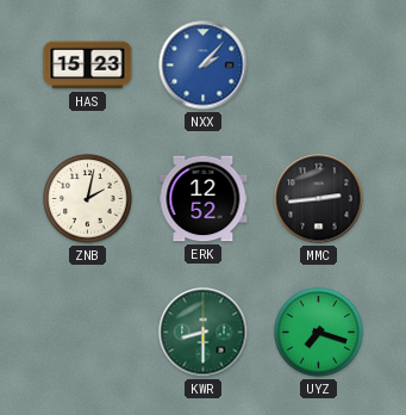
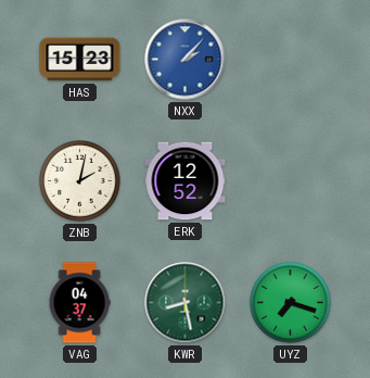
MMC: 2:44 -> none (319, 199)
VAG: none -> 04:37 (79, 303)
KWR: 8:30 -> 8:28 (186, 303)
